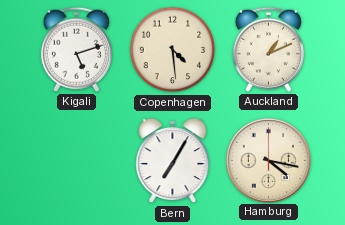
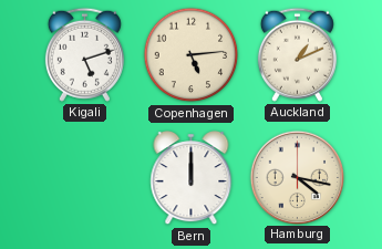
Copenhagen: 4:29 -> 5:14 (192, 55)
Bern: 7:05 -> 12:00 (192, 178)
